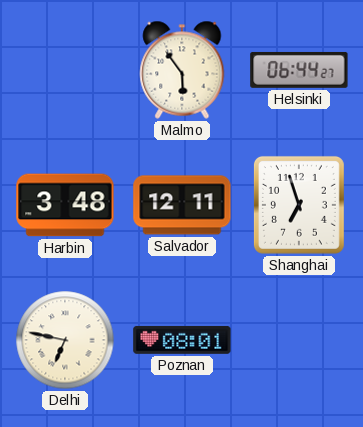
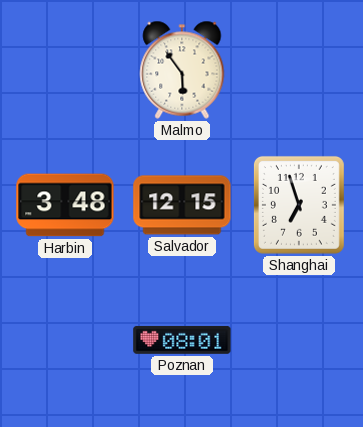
Helsinki: 06:44 -> none (299, 70)
Salvador: 12:11 -> 12:15 (182, 205)
Delhi: 6:47 -> none (65, 340)
